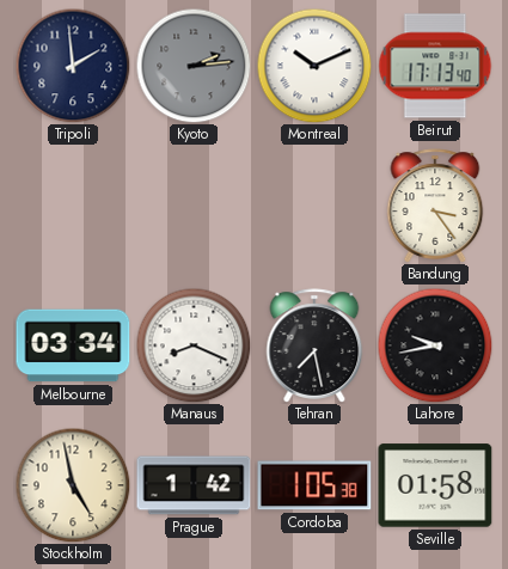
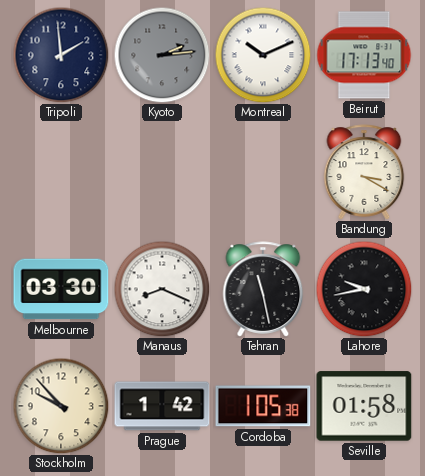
Bandung: 3:24 -> 3:20 (364, 172)
Melbourne: 03:34 -> 03:30 (61, 289)
Tehran: 7:28 -> 11:28 (263, 289)
Stockholm: 4:58 -> 9:53 (61, 406)
